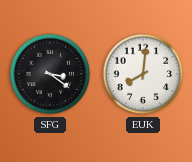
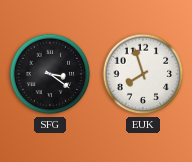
EUK: 8:01 -> 7:57 (143, 74)
